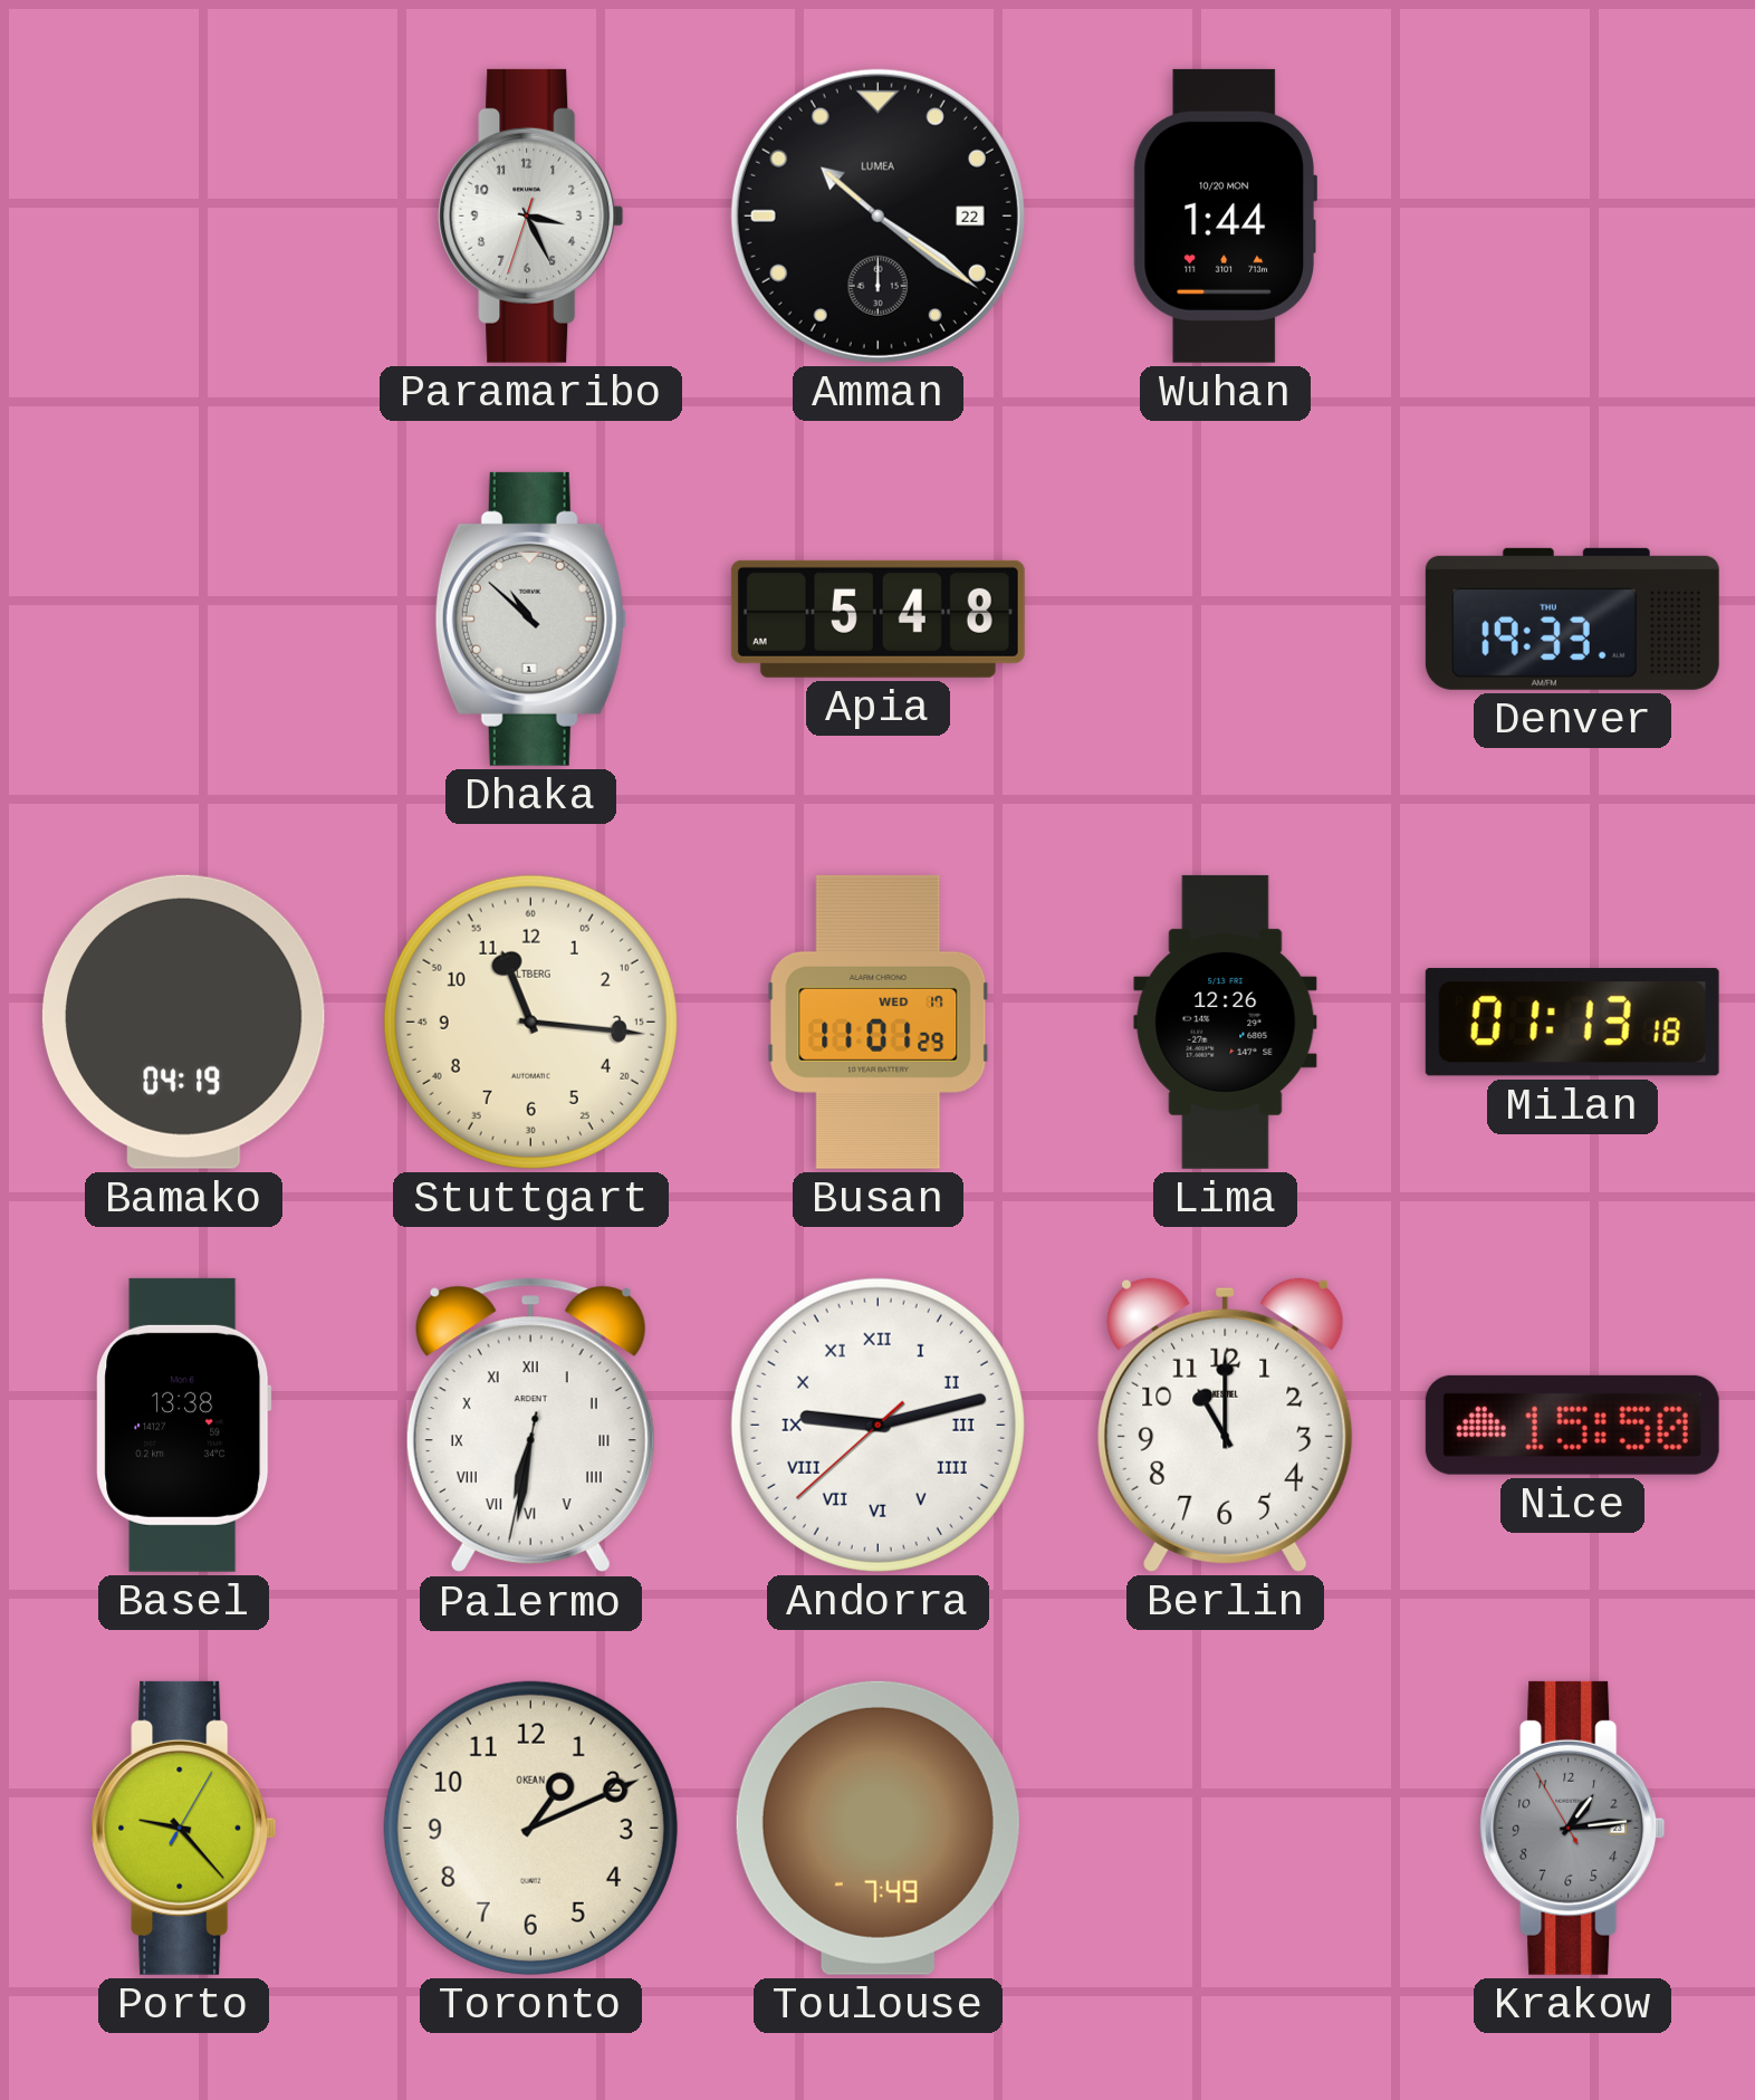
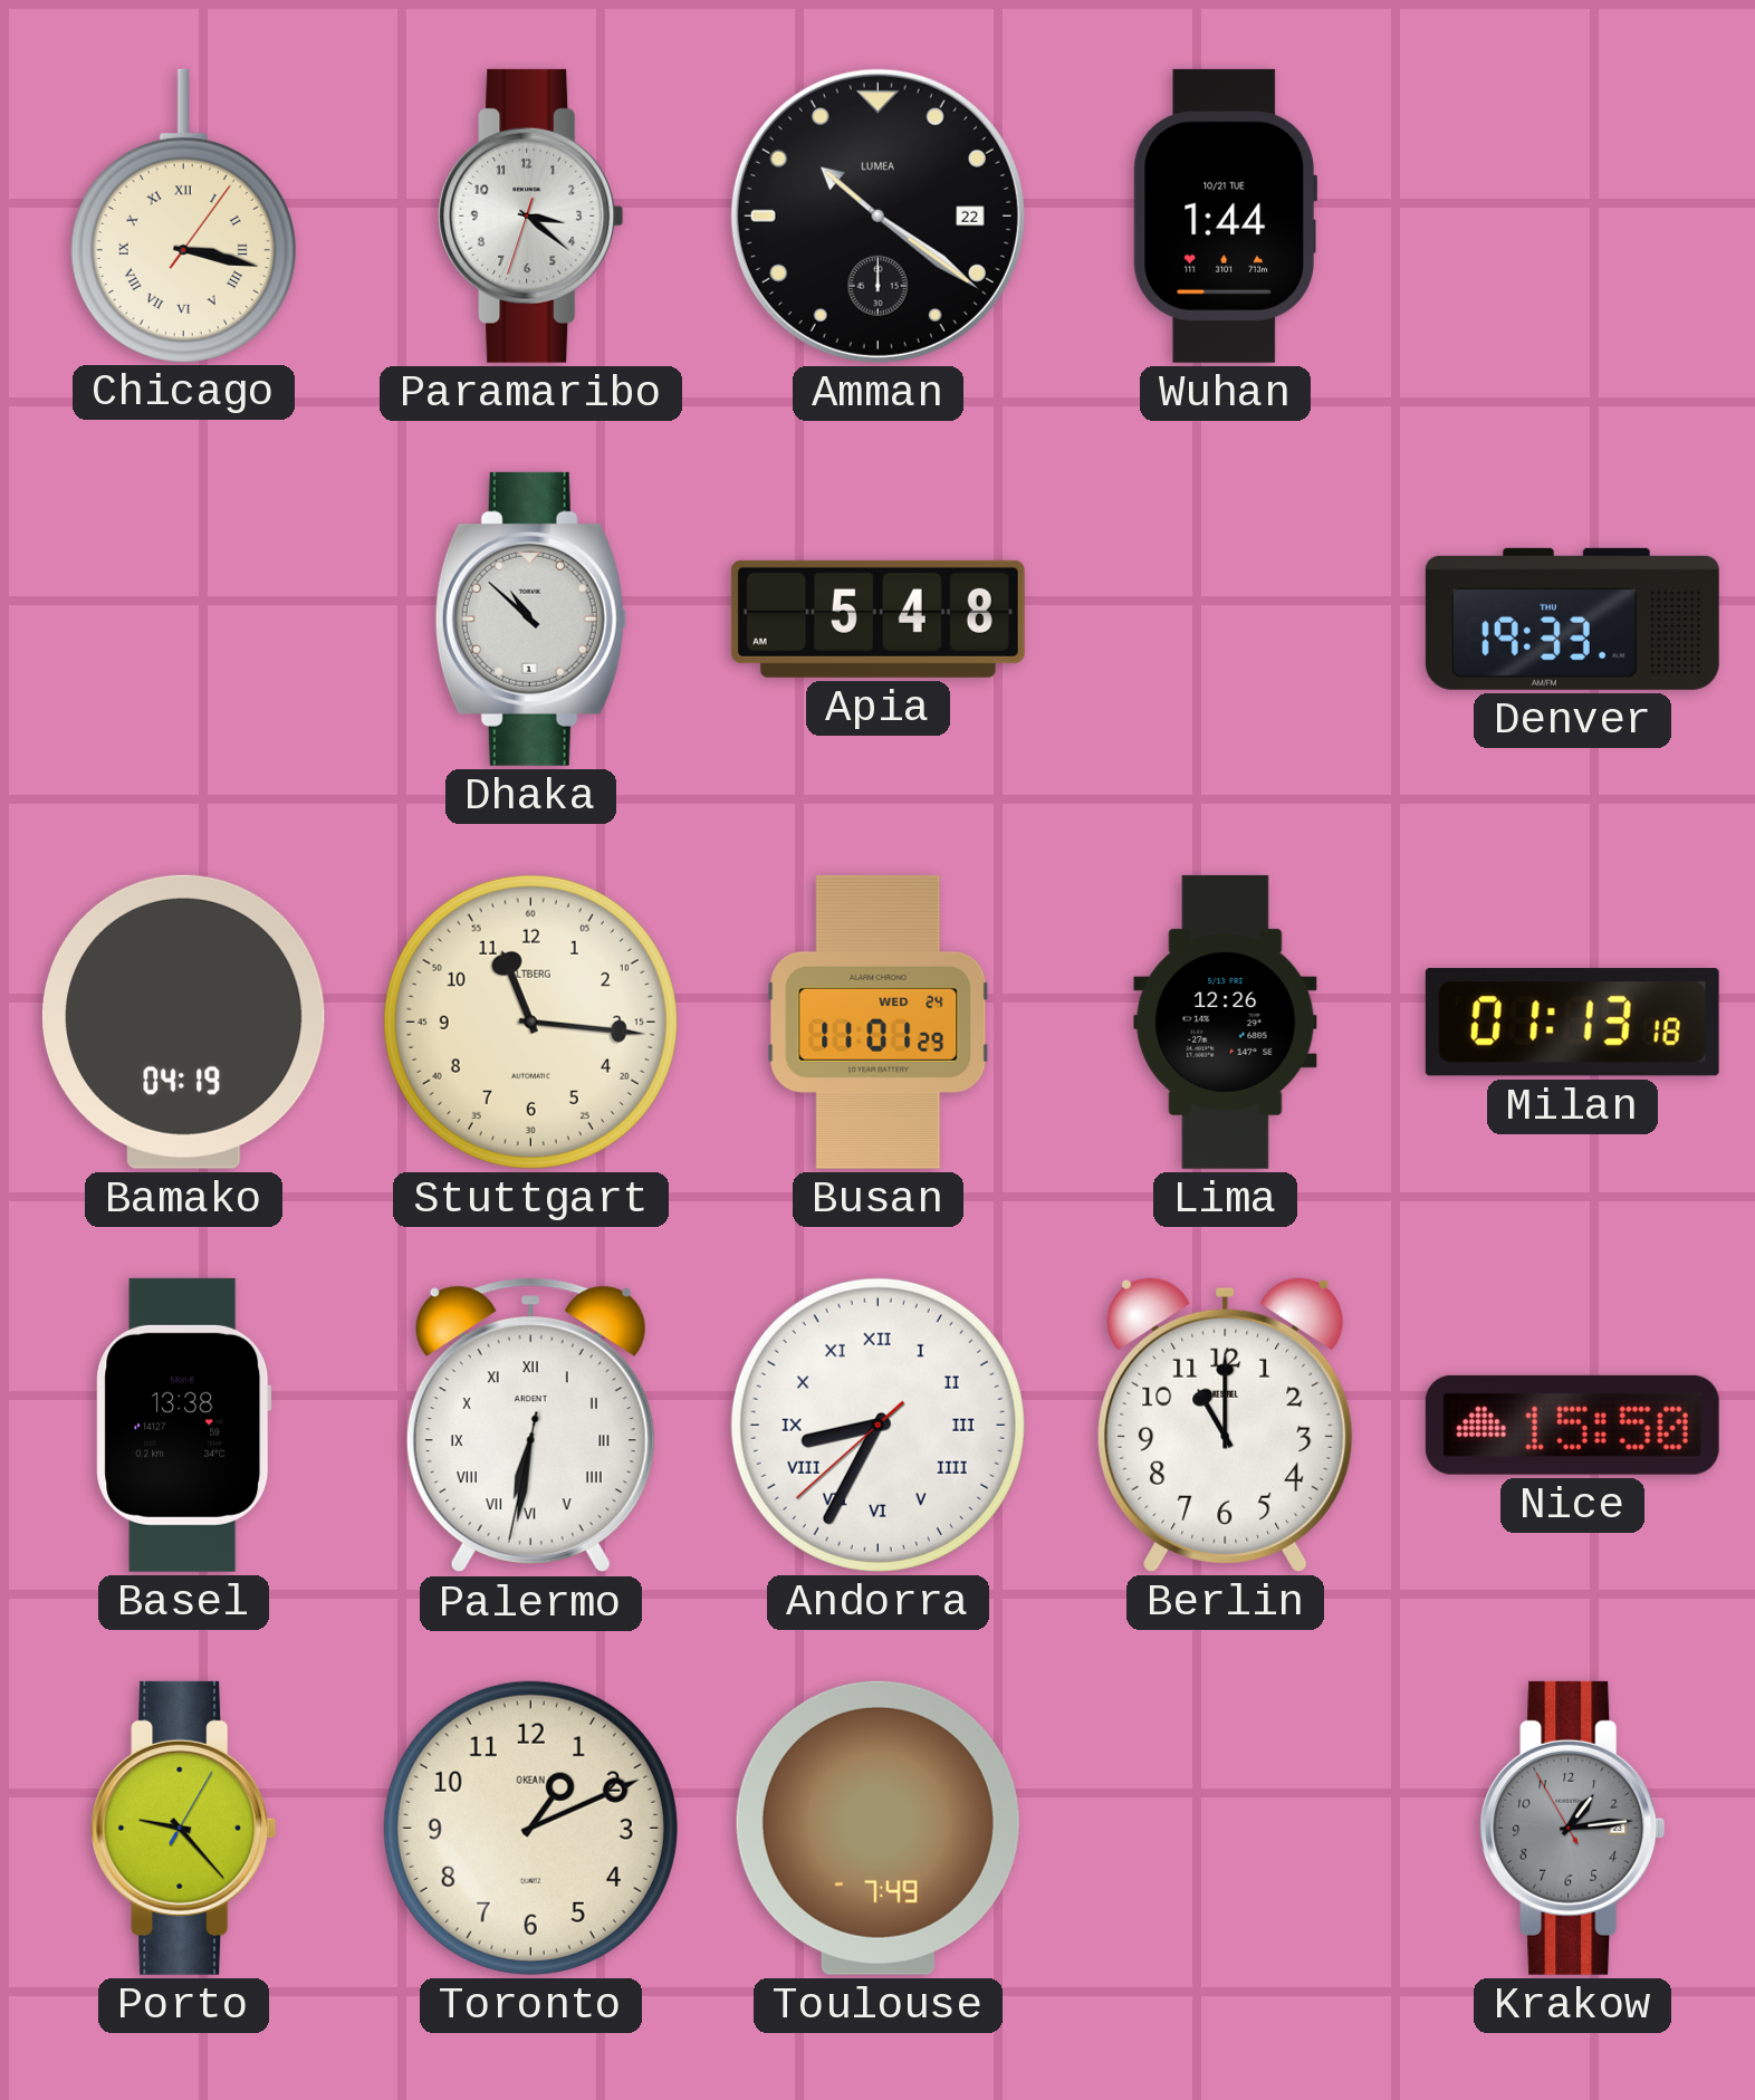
Chicago: none -> 3:17 (183, 215)
Paramaribo: 3:25 -> 3:21 (531, 215)
Wuhan date: 10/20 MON -> 10/21 TUE (1225, 215)
Busan date: WED 17 -> WED 24 (879, 1022)
Andorra: 9:12 -> 8:34 (877, 1425)
